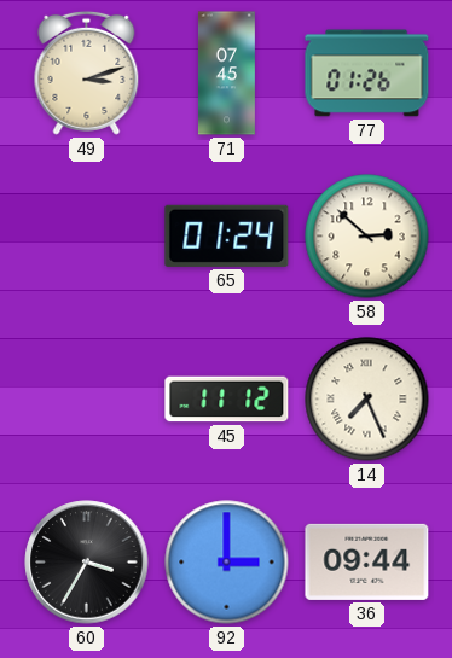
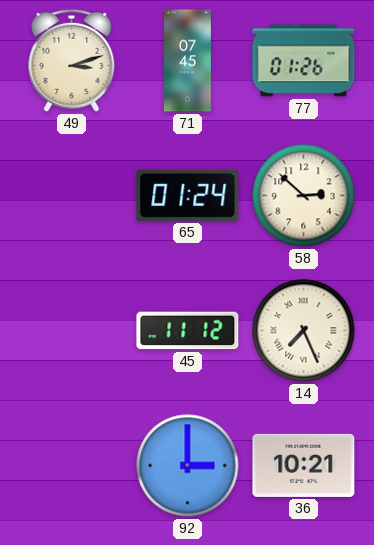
60: 3:35 -> none (87, 563)
36: 09:44 -> 10:21 (304, 465)
